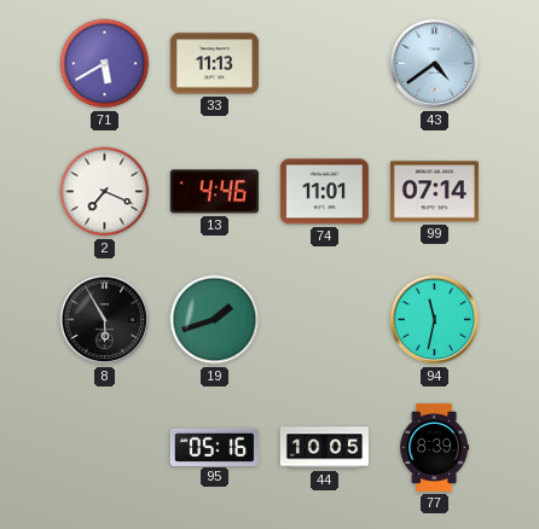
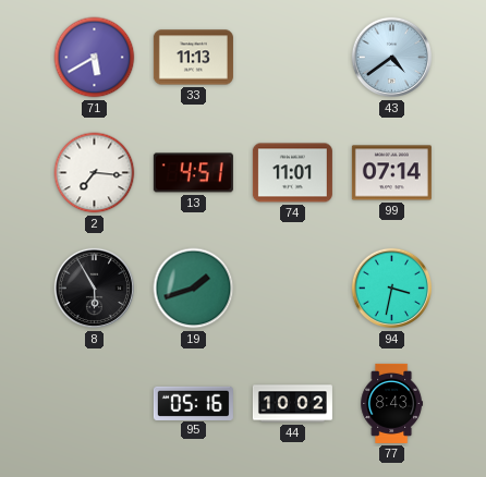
2: 7:19 -> 7:16 (95, 173)
13: 4:46 -> 4:51 (193, 173)
94: 11:32 -> 3:32 (392, 289)
44: 10:05 -> 10:02 (292, 404)
77: 8:39 -> 8:43 (392, 403)
